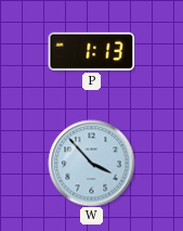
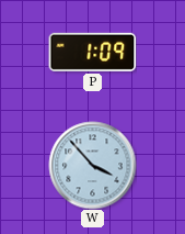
P: 1:13 -> 1:09 (92, 52)
